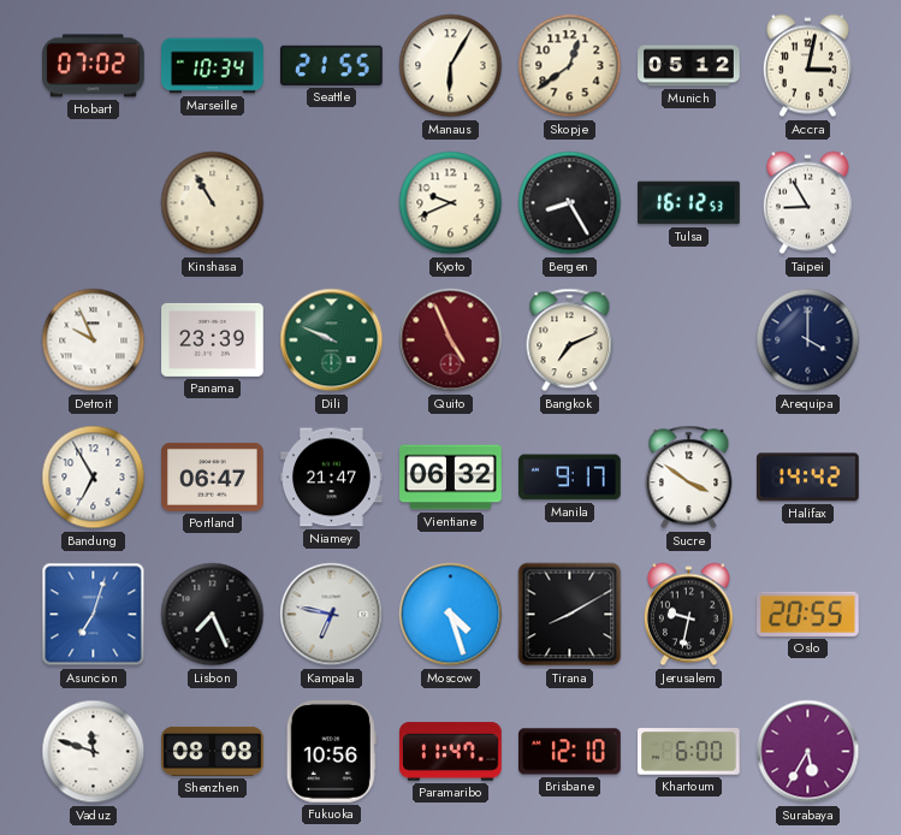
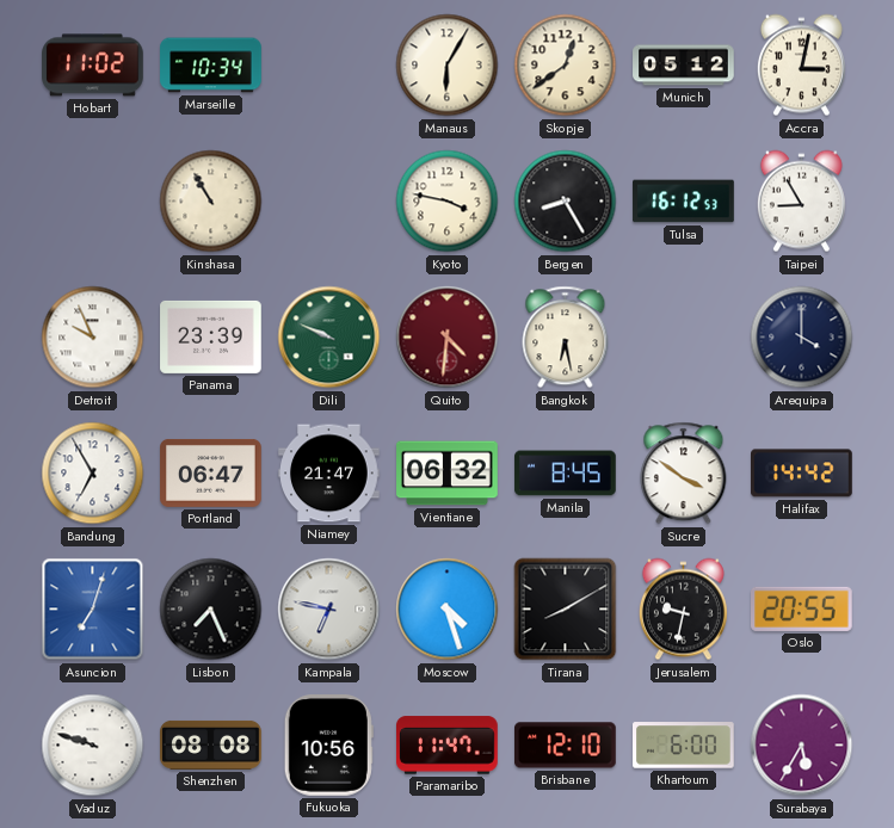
Hobart: 07:02 -> 11:02 (93, 66)
Seattle: 21:55 -> none (332, 65)
Kyoto: 9:41 -> 3:47 (448, 202)
Quito: 4:56 -> 4:31 (448, 338)
Bangkok: 7:11 -> 6:28 (566, 338)
Manila: 9:17 -> 8:45 (566, 474)
Vaduz: 11:48 -> 9:48 (93, 746)
